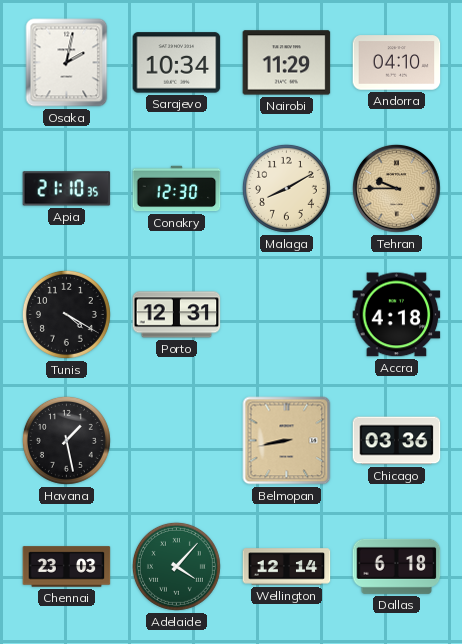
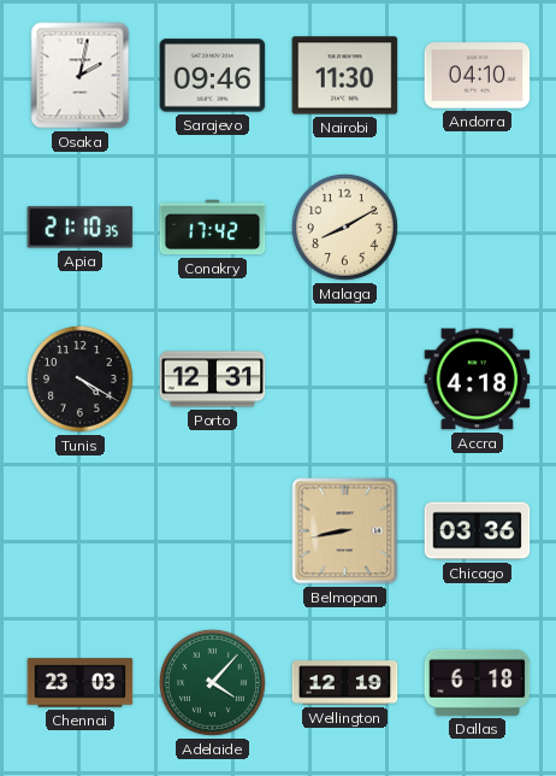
Sarajevo: 10:34 -> 09:46 (213, 76)
Nairobi: 11:29 -> 11:30 (345, 76)
Conakry: 12:30 -> 17:42 (213, 228)
Tehran: 9:45 -> none (396, 188)
Havana: 1:28 -> none (66, 440)
Wellington: 12:14 -> 12:19 (345, 683)
